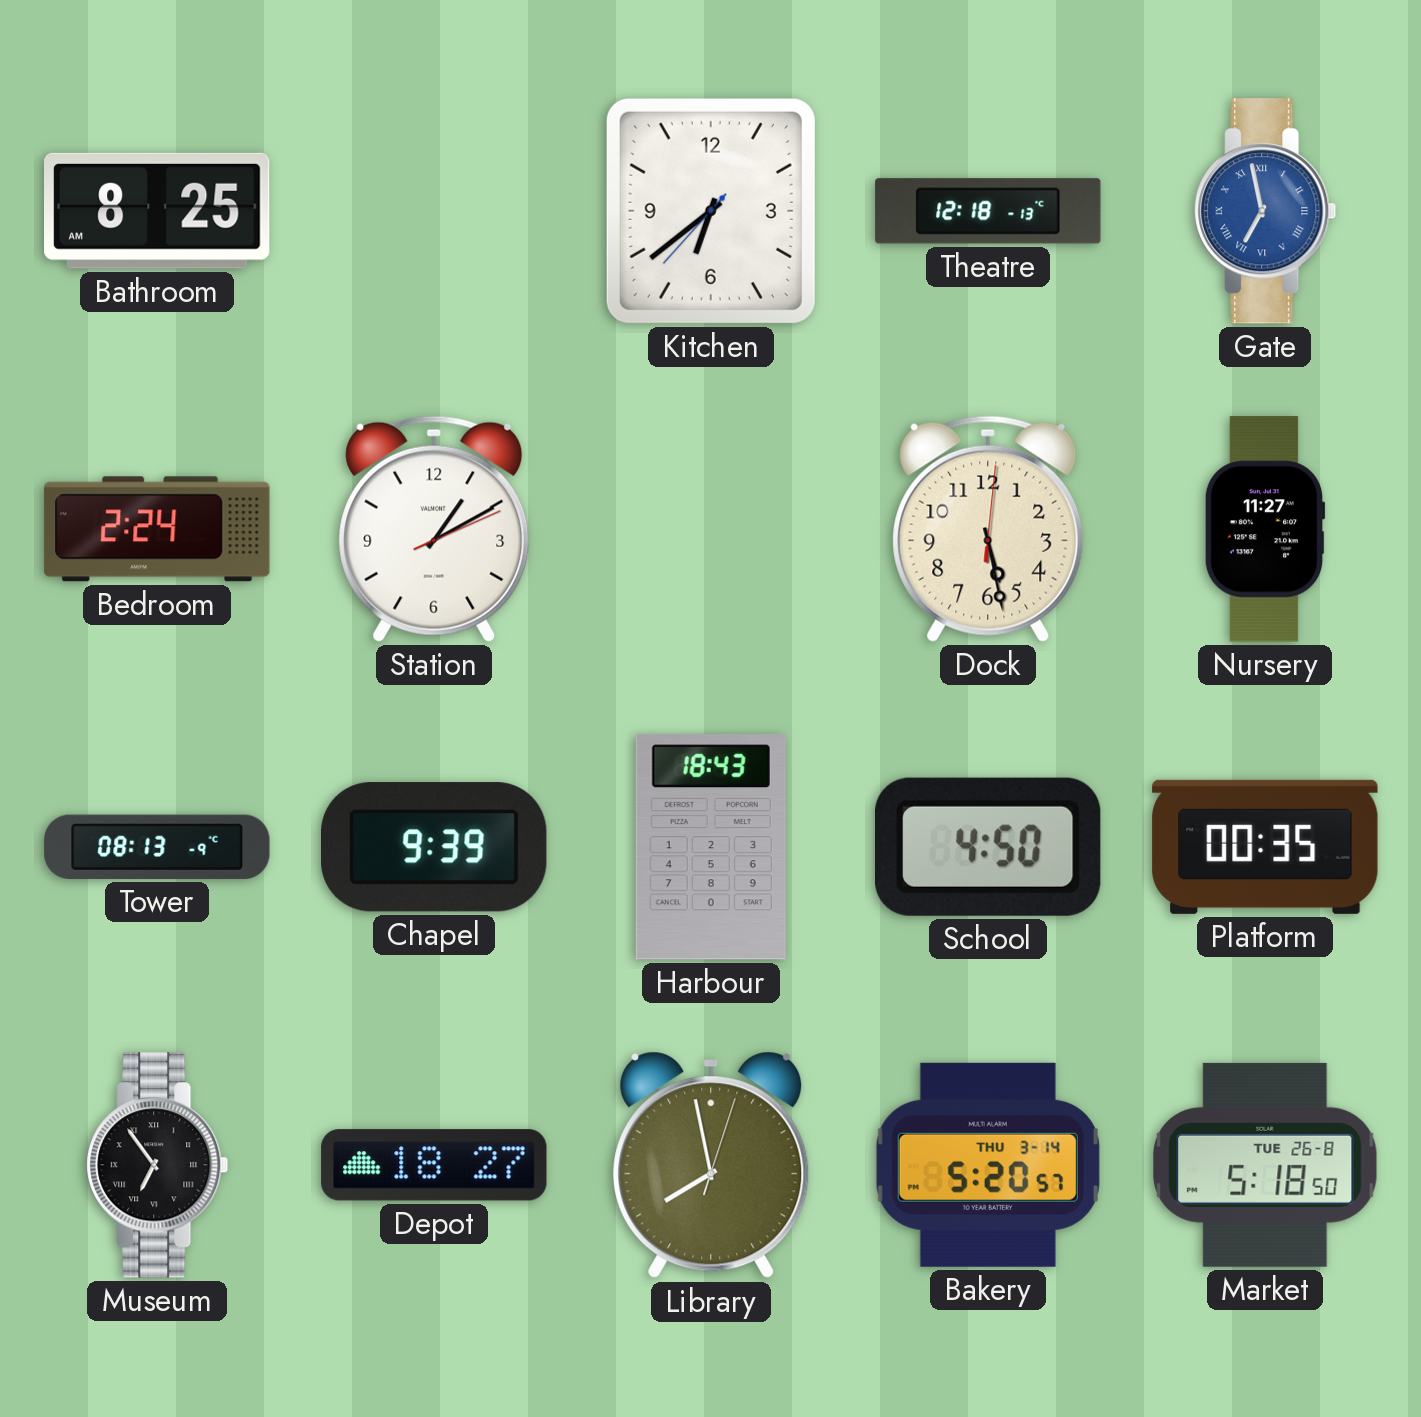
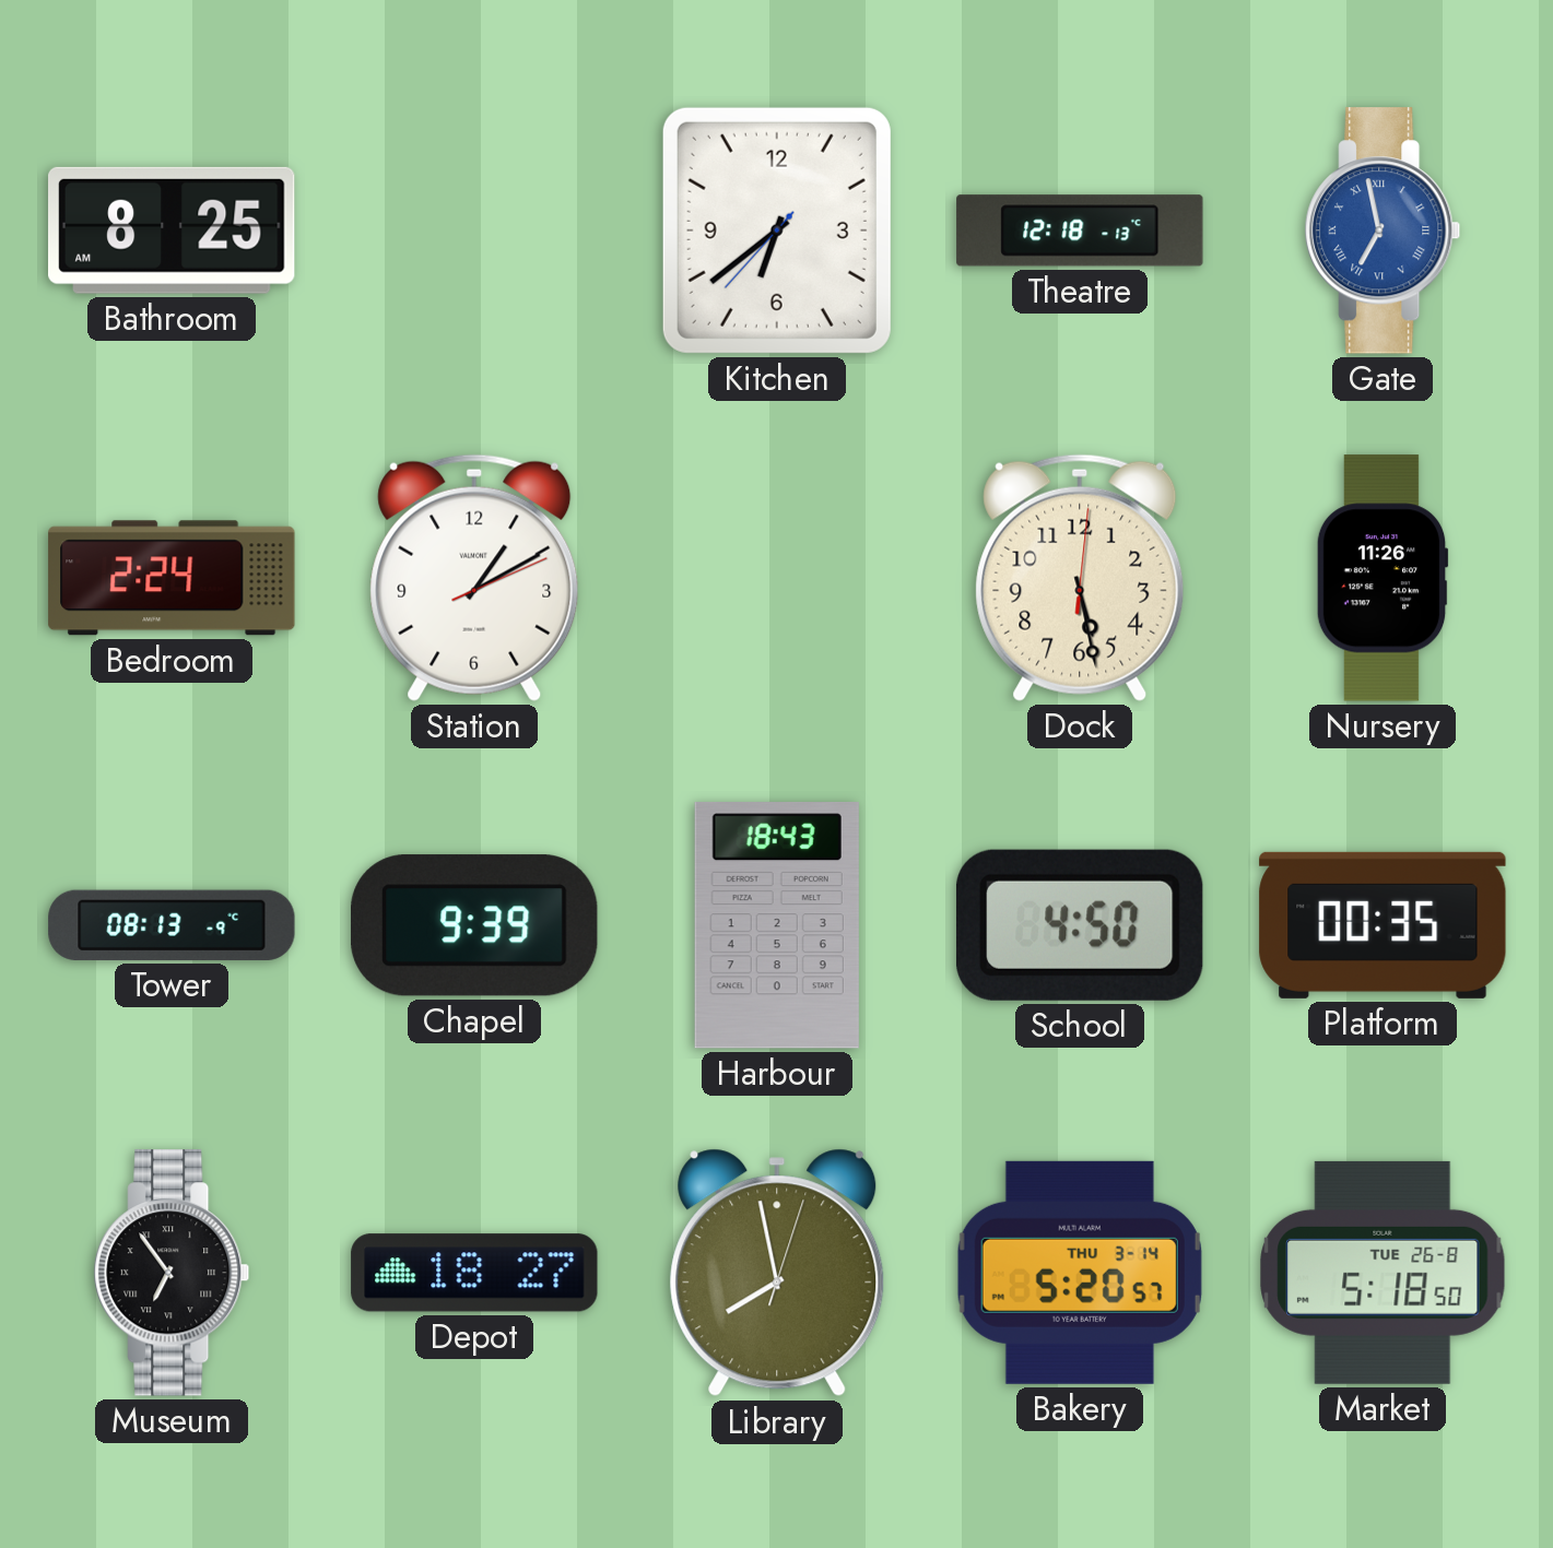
Nursery: 11:27 -> 11:26 (1383, 578)
